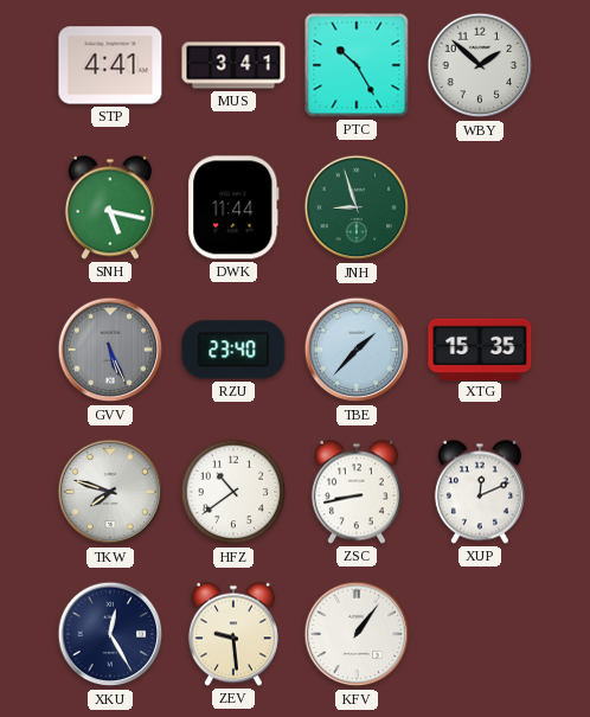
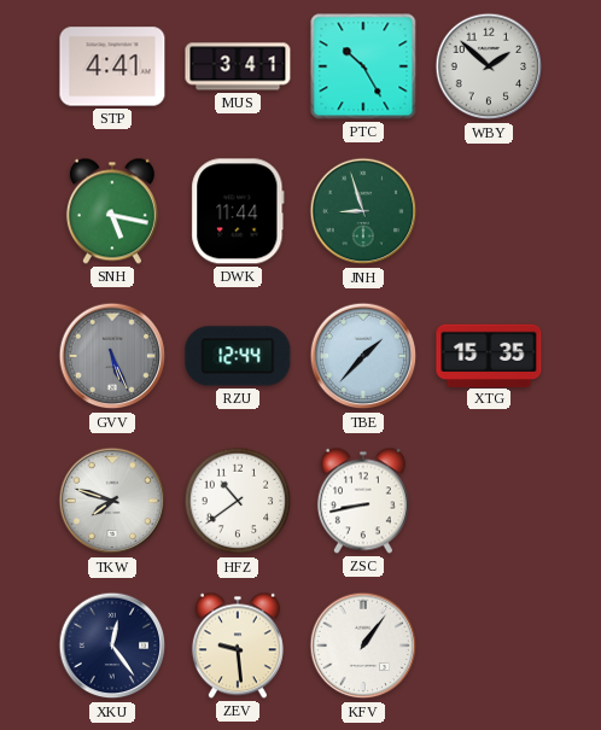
RZU: 23:40 -> 12:44 (238, 356)
XUP: 12:11 -> none (480, 492)
XKU: 12:25 -> 12:24 (112, 646)
